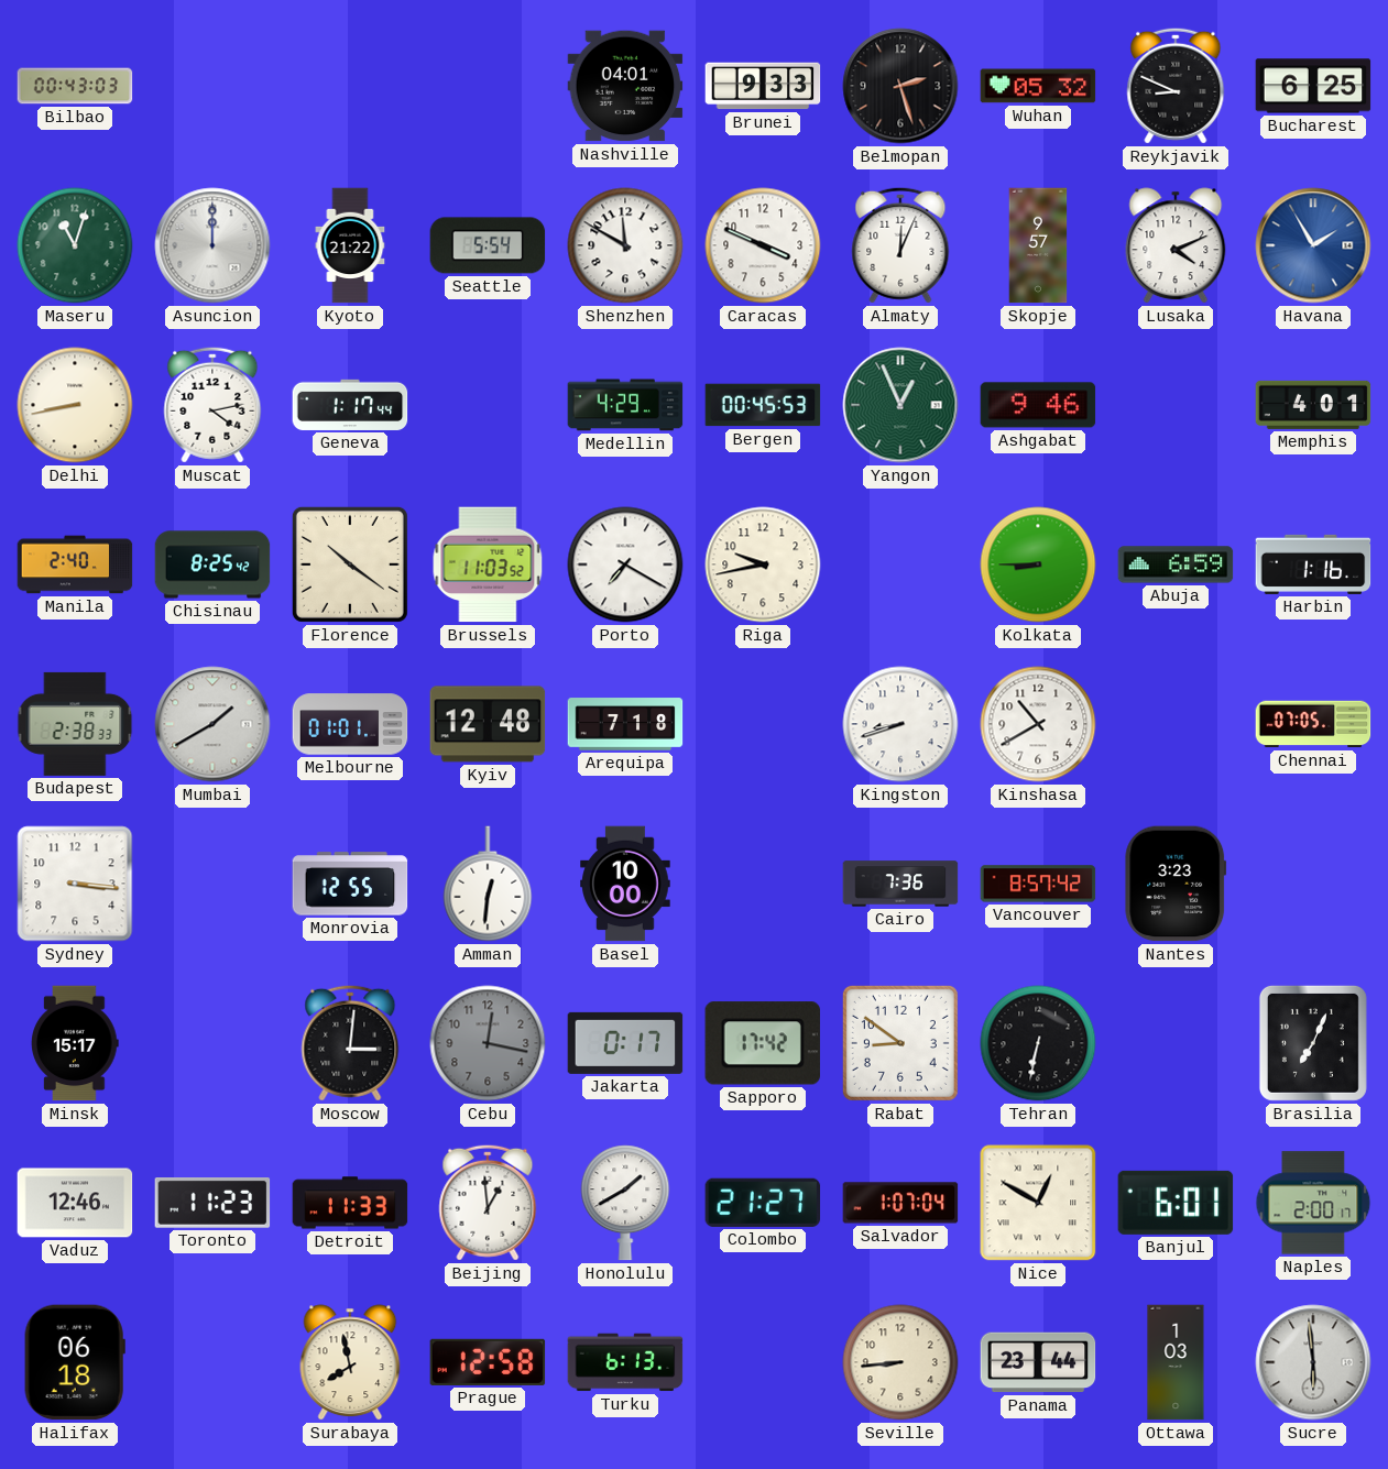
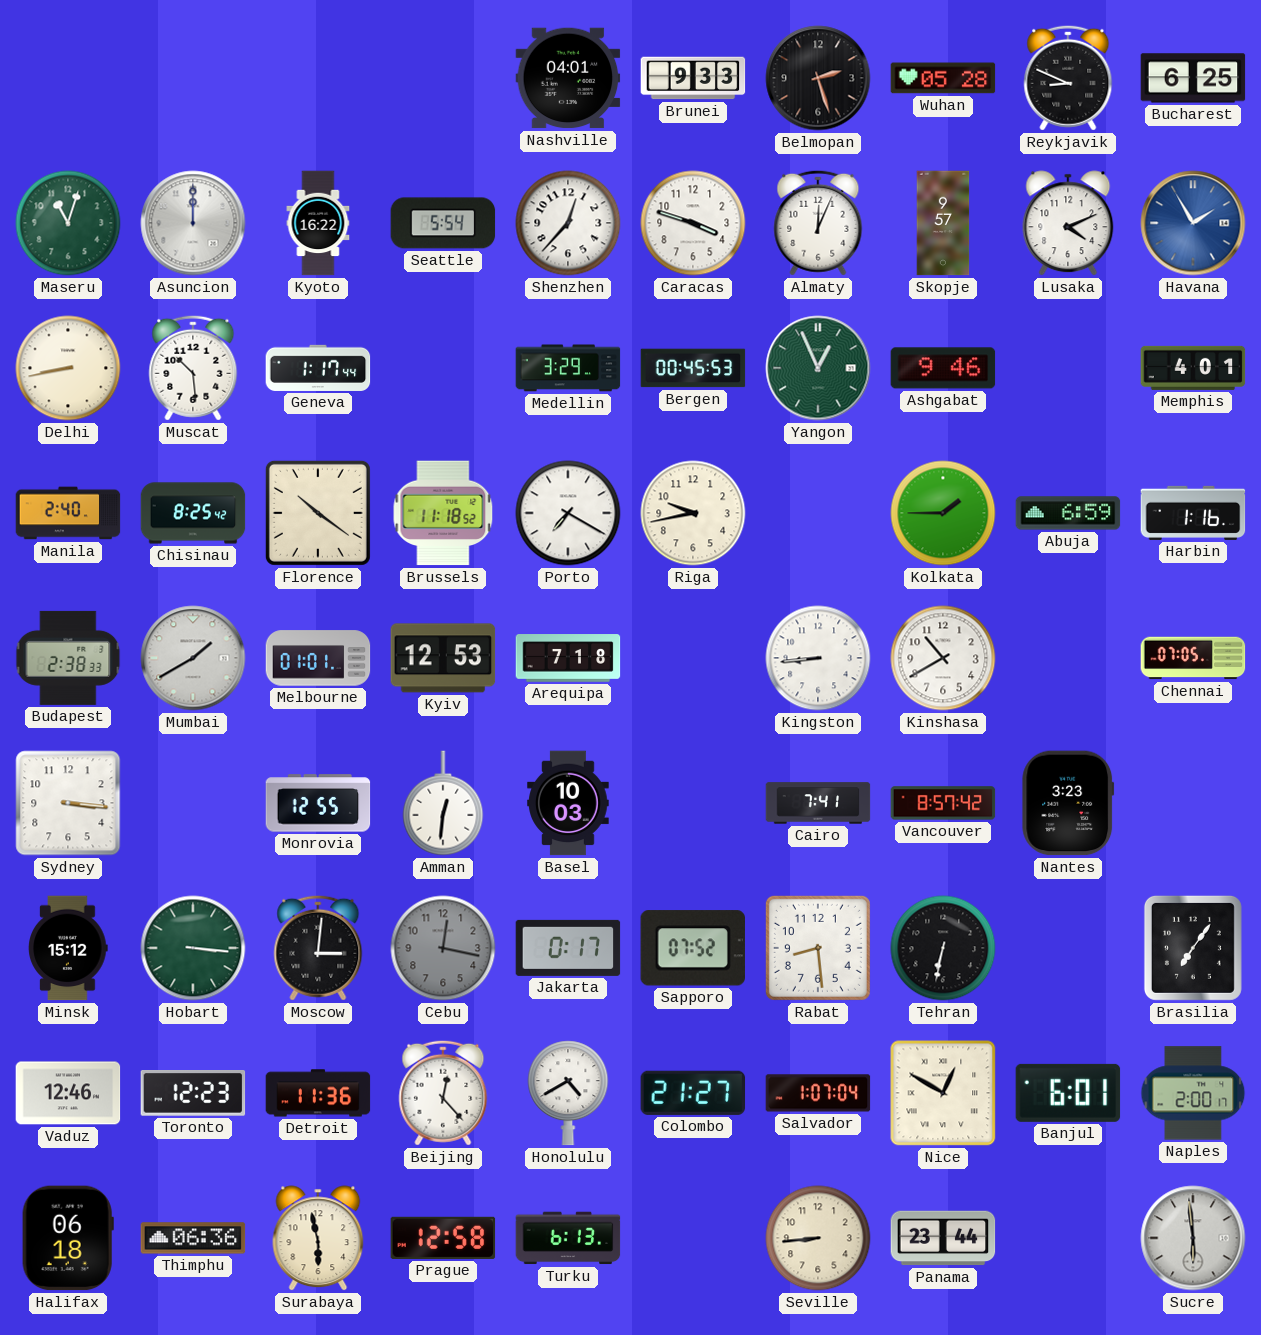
Bilbao: 00:43 -> none (75, 86)
Wuhan: 05:32 -> 05:28 (943, 78)
Kyoto: 21:22 -> 16:22 (318, 223)
Shenzhen: 11:50 -> 12:37 (568, 223)
Caracas: 3:49 -> 3:48 (693, 223)
Muscat: 4:13 -> 10:29 (193, 368)
Medellin: 4:29 -> 3:29 (568, 368)
Brussels: 11:03 -> 11:18 (443, 513)
Kolkata: 8:45 -> 1:45 (943, 513)
Kyiv: 12:48 -> 12:53 (443, 658)
Kingston: 8:42 -> 8:44 (818, 658)
Basel: 10:00 -> 10:03 (568, 803)
Cairo: 7:36 -> 7:41 (818, 803)
Minsk: 15:17 -> 15:12 (68, 948)
Hobart: none -> 3:16 (193, 948)
Sapporo: 17:42 -> 07:52 (693, 948)
Rabat: 8:51 -> 8:29 (818, 948)
Brasilia: 7:04 -> 7:06 (1193, 948)
Toronto: 11:23 -> 12:23 (193, 1094)
Detroit: 11:33 -> 11:36 (318, 1093)
Beijing: 12:59 -> 12:23 (443, 1093)
Honolulu: 1:40 -> 4:40 (568, 1093)
Thimphu: none -> 06:36 (193, 1238)
Surabaya: 7:58 -> 5:58 (318, 1238)
Ottawa: 1:03 -> none (1176, 1362)
